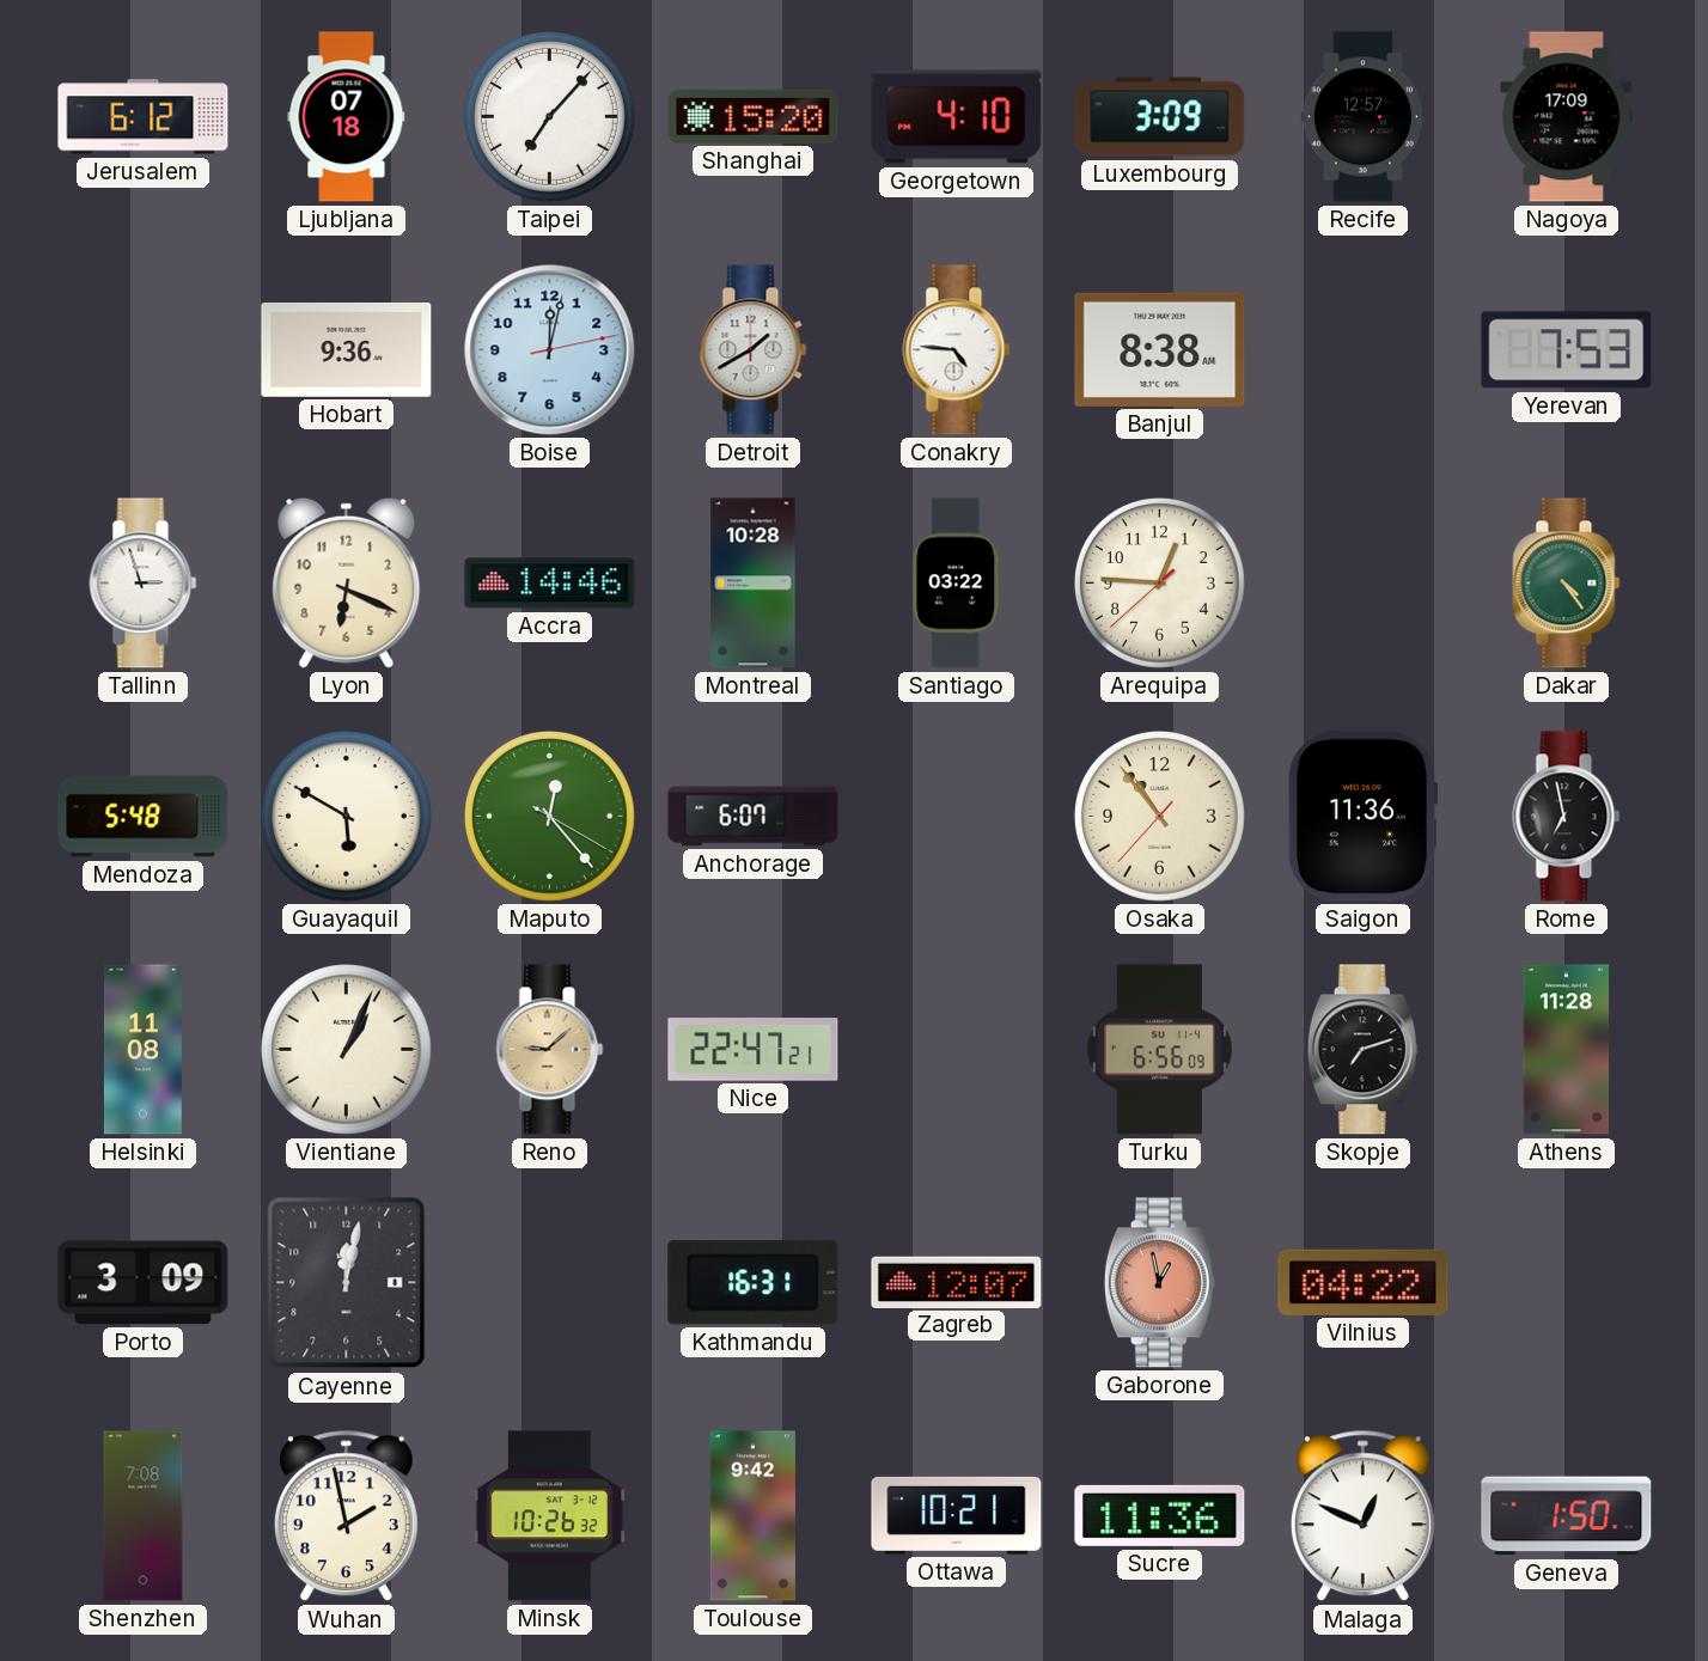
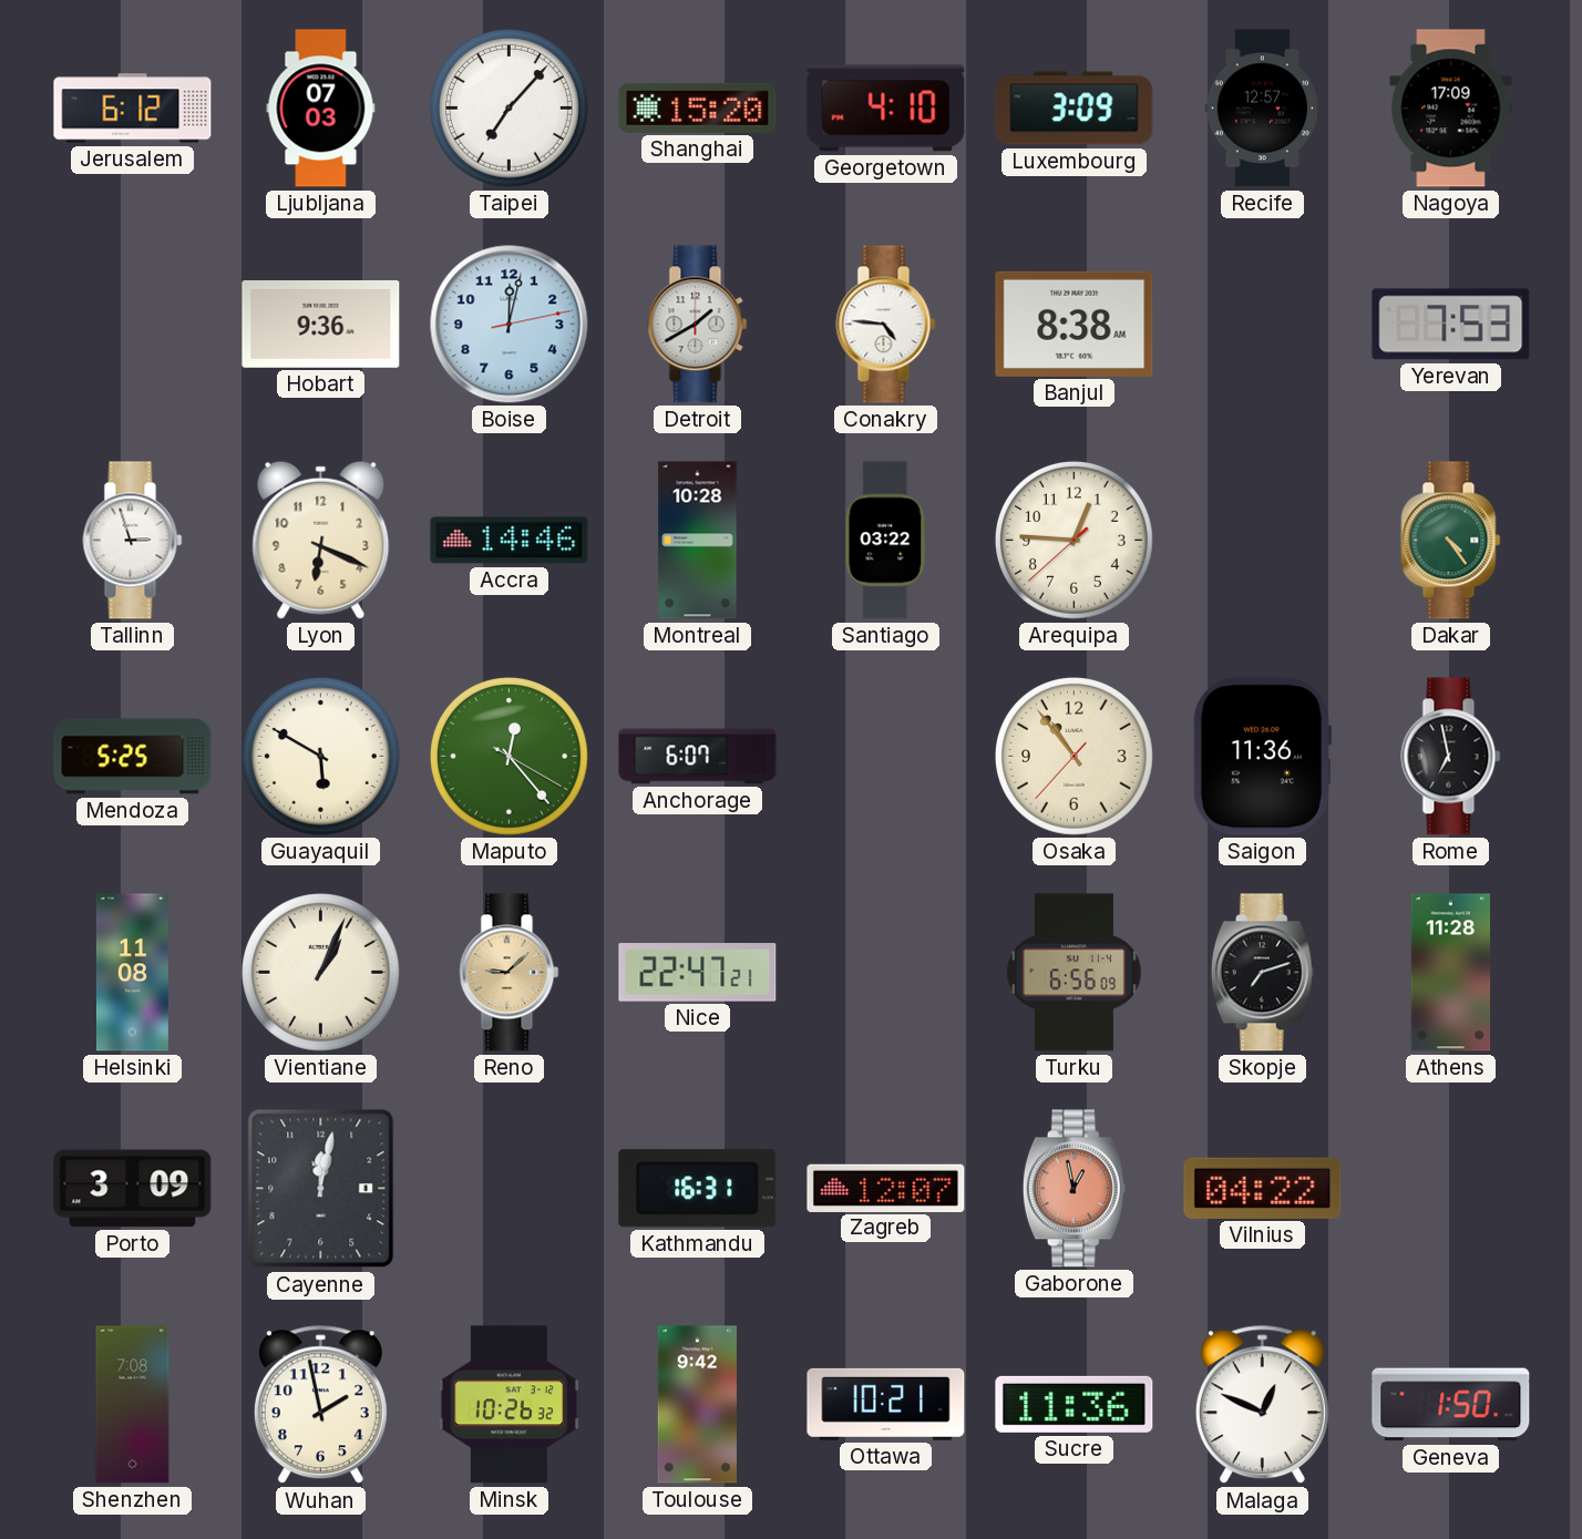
Ljubljana: 07:18 -> 07:03 (321, 109)
Mendoza: 5:48 -> 5:25 (133, 757)
